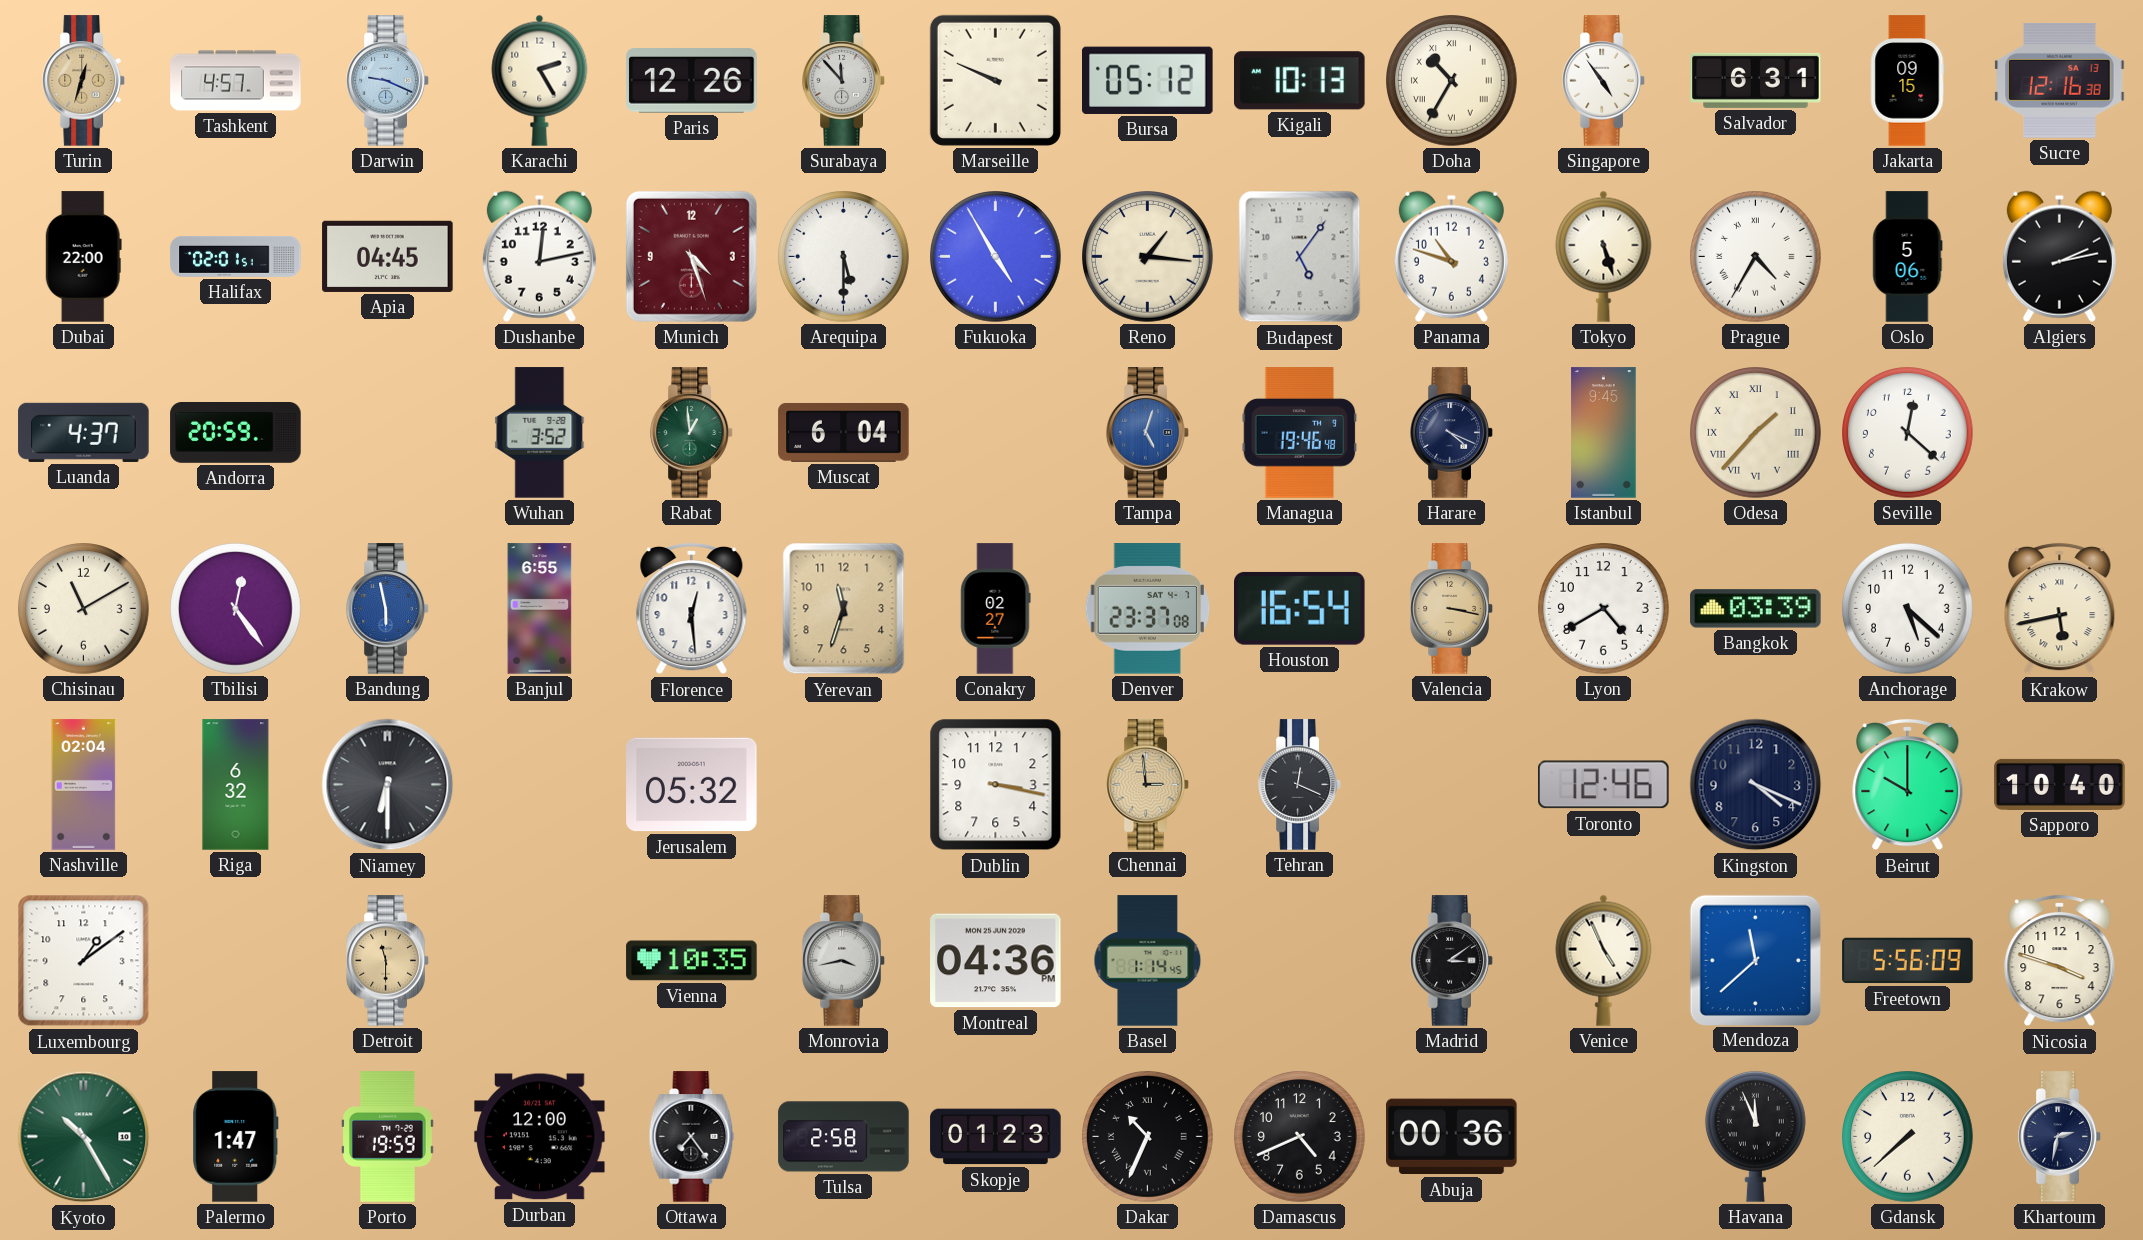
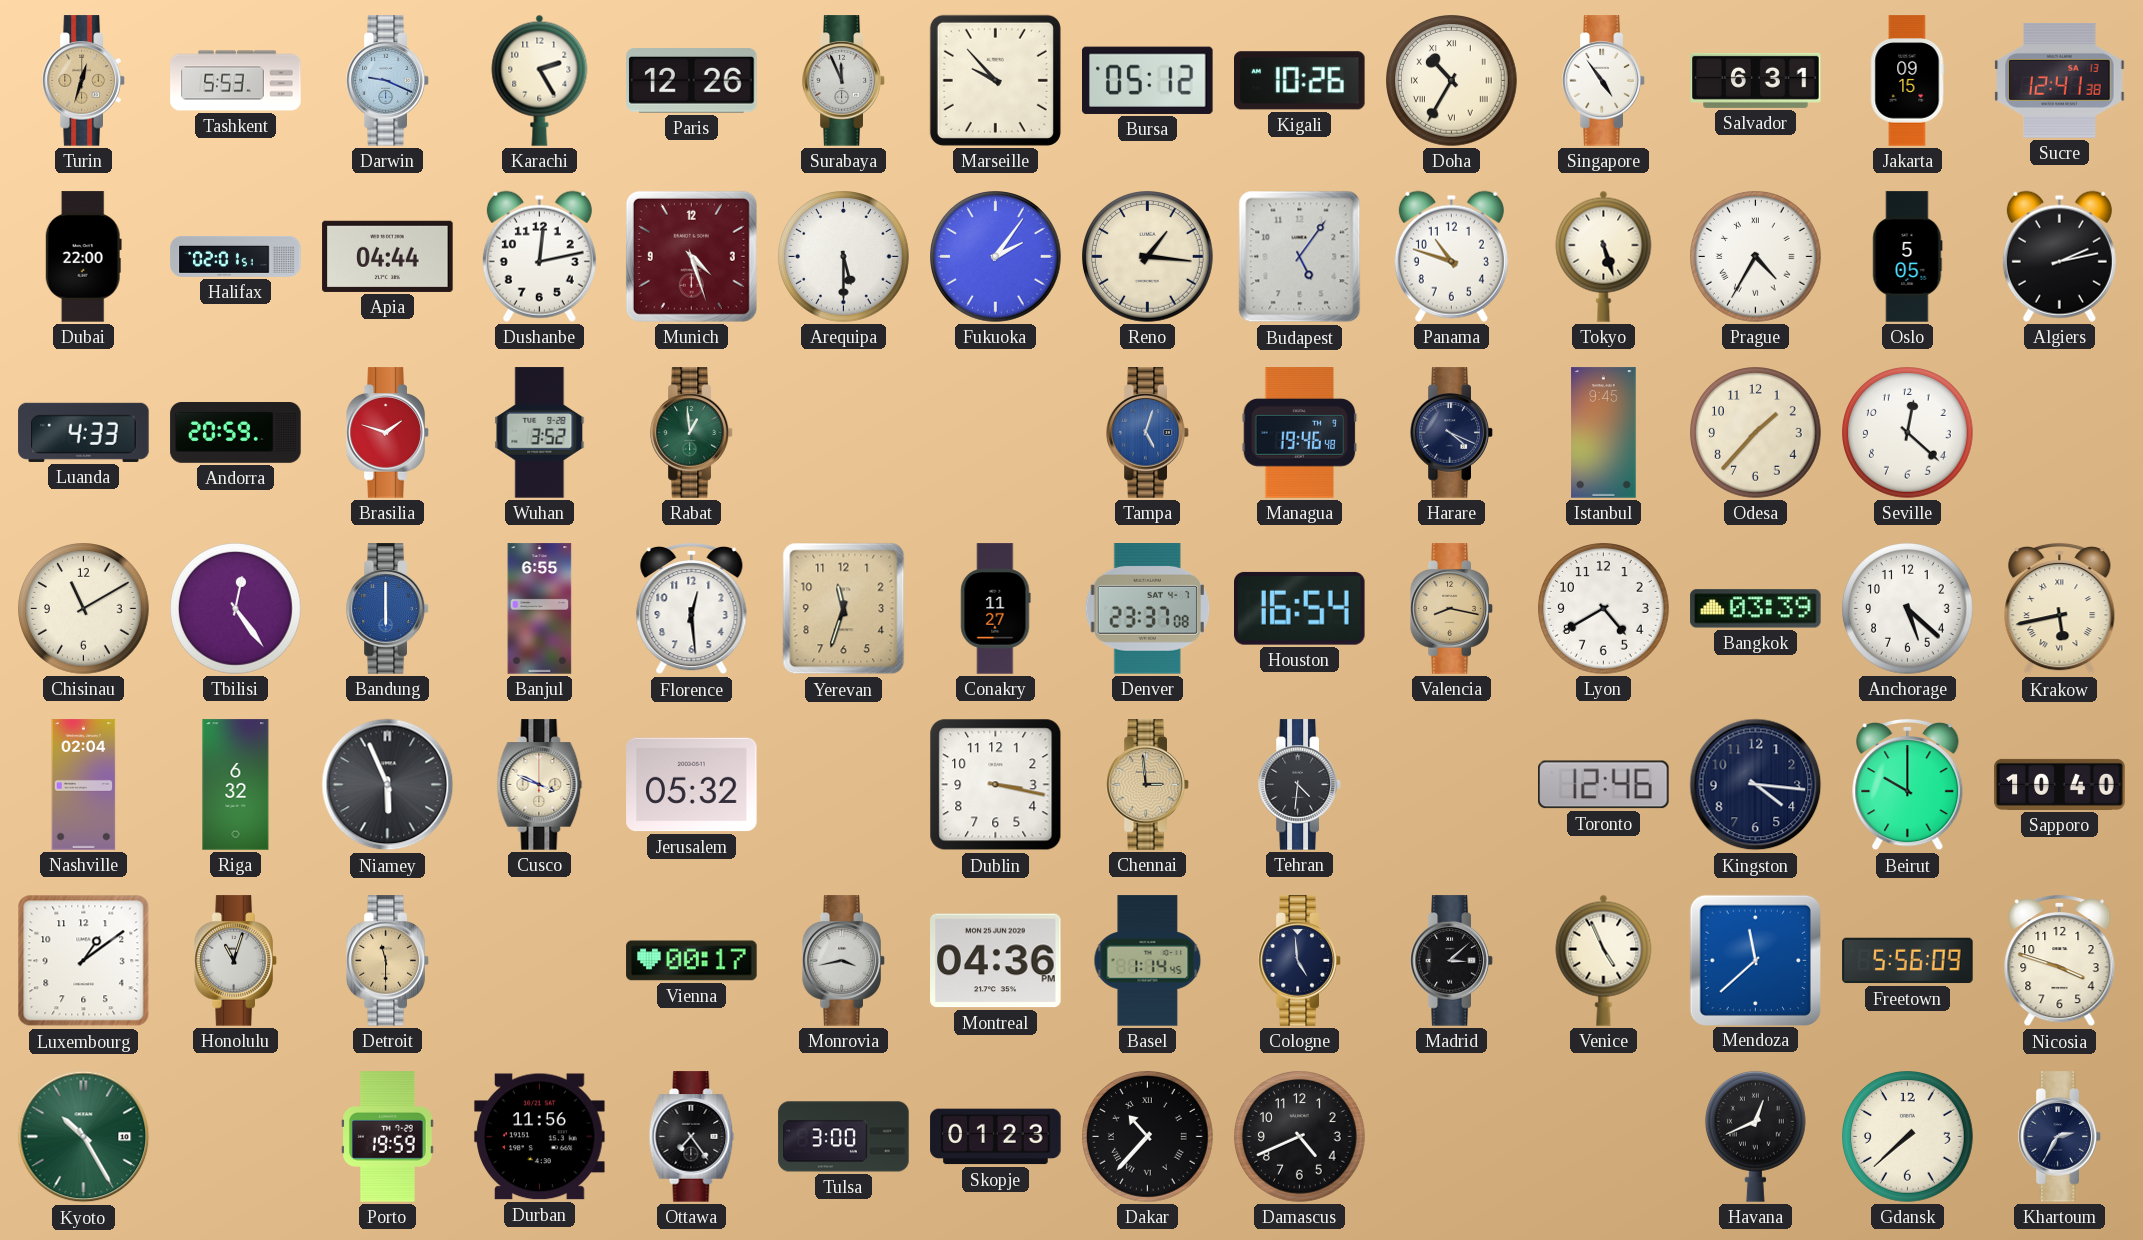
Tashkent: 4:57 -> 5:53 (236, 81)
Surabaya: 11:53 -> 11:56 (844, 81)
Marseille: 9:49 -> 9:53 (995, 80)
Kigali: 10:13 -> 10:26 (1300, 81)
Sucre: 12:16 -> 12:41 (2060, 80)
Apia: 04:45 -> 04:44 (388, 256)
Fukuoka: 4:55 -> 2:06 (996, 257)
Oslo: 5:06 -> 5:05 (1908, 257)
Luanda: 4:37 -> 4:33 (84, 432)
Brasilia: none -> 1:48 (388, 433)
Muscat: 6:04 -> none (844, 432)
Odesa numerals: Roman -> Arabic (1756, 433)
Bandung: 5:58 -> 6:00 (388, 609)
Conakry: 02:27 -> 11:27 (996, 609)
Valencia: 3:17 -> 8:17 (1452, 609)
Niamey: 6:30 -> 5:56 (388, 785)
Cusco: none -> 3:49 (540, 785)
Tehran: 12:19 -> 4:31 (1300, 785)
Kingston: 4:19 -> 4:16 (1756, 785)
Honolulu: none -> 11:03 (236, 961)
Vienna: 10:35 -> 00:17 (692, 961)
Cologne: none -> 4:59 (1300, 961)
Madrid: 3:09 -> 3:08 (1452, 961)
Palermo: 1:47 -> none (236, 1137)
Durban: 12:00 -> 11:56 (540, 1137)
Tulsa: 2:58 -> 3:00 (844, 1137)
Dakar: 10:34 -> 10:37 (1148, 1137)
Abuja: 00:36 -> none (1452, 1137)
Havana: 11:56 -> 12:41 (1755, 1136)
Khartoum: 2:32 -> 2:35 (2060, 1137)
